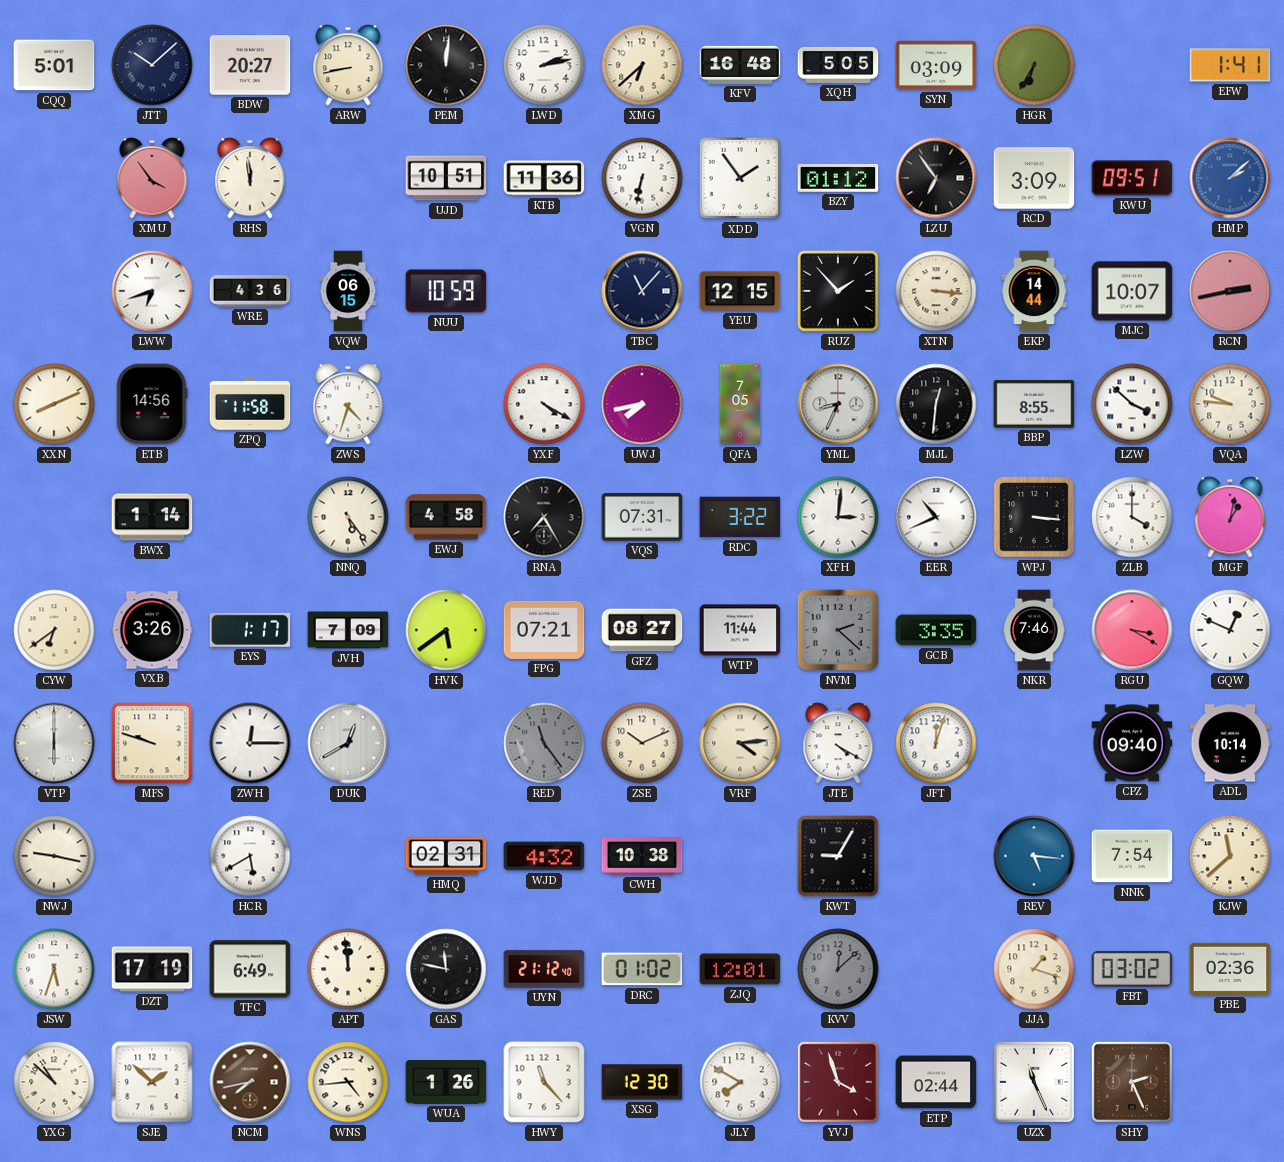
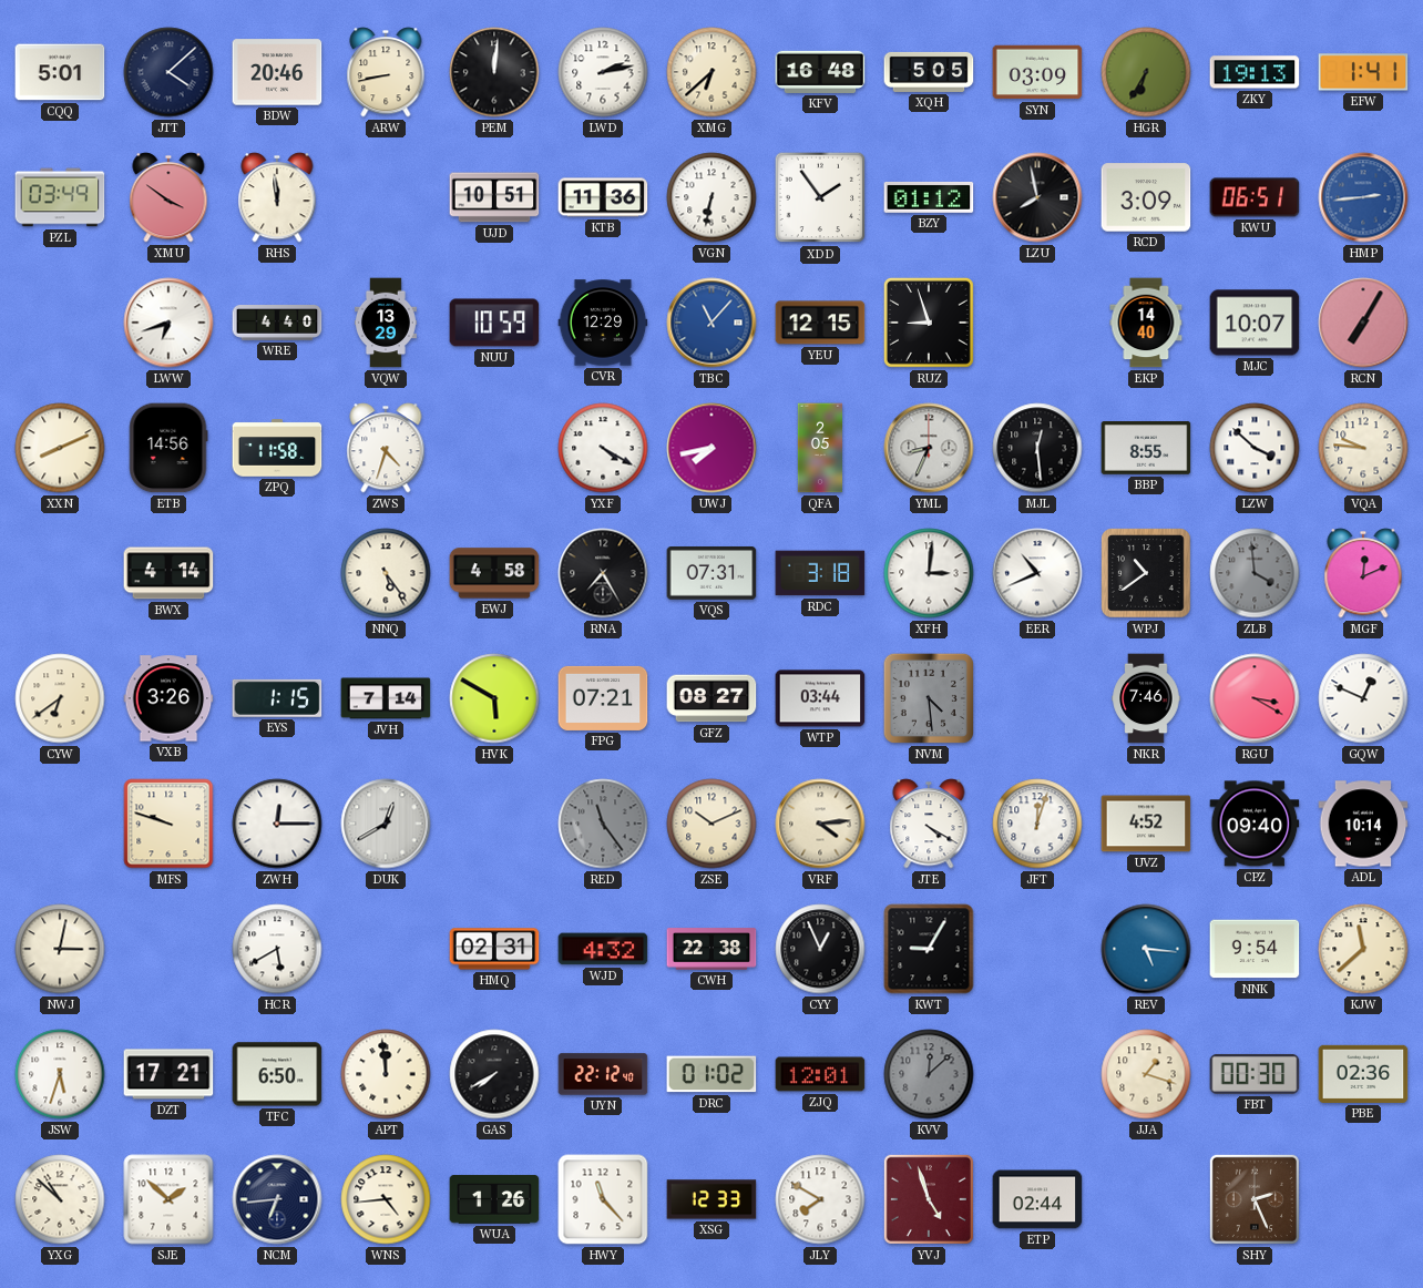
JTT: 10:08 -> 4:08 (168, 72)
BDW: 20:27 -> 20:46 (277, 72)
ZKY: none -> 19:13 (1255, 72)
PZL: none -> 03:49 (60, 197)
XMU: 3:54 -> 3:51 (168, 197)
LZU: 6:54 -> 7:58 (1037, 197)
KWU: 09:51 -> 06:51 (1255, 197)
HMP: 2:08 -> 2:44 (1363, 197)
WRE: 4:36 -> 4:40 (277, 323)
VQW: 06:15 -> 13:29 (386, 323)
CVR: none -> 12:29 (603, 323)
TBC dial: navy -> blue (711, 323)
RUZ: 1:53 -> 8:57 (929, 323)
XTN: 3:16 -> none (936, 291)
EKP: 14:44 -> 14:40 (1146, 323)
RCN: 2:43 -> 7:05 (1363, 323)
QFA: 7:05 -> 2:05 (820, 448)
MJL: 12:31 -> 12:29 (1037, 448)
BWX: 1:14 -> 4:14 (168, 573)
RDC: 3:22 -> 3:18 (820, 573)
WPJ: 3:16 -> 10:39 (1146, 573)
ZLB: 4:00 -> 3:59 (1255, 573)
ZLB dial: white -> grey (1255, 573)
MGF: 1:02 -> 12:11 (1363, 573)
EYS: 1:17 -> 1:15 (277, 698)
JVH: 7:09 -> 7:14 (386, 698)
HVK: 5:39 -> 5:50 (494, 698)
WTP: 11:44 -> 03:44 (820, 698)
NVM: 2:22 -> 4:29 (929, 698)
GCB: 3:35 -> none (936, 630)
VTP: 6:00 -> none (54, 743)
UVZ: none -> 4:52 (1146, 824)
NWJ: 9:17 -> 3:02 (60, 949)
CWH: 10:38 -> 22:38 (711, 949)
CYY: none -> 12:56 (820, 949)
NNK: 7:54 -> 9:54 (1255, 949)
DZT: 17:19 -> 17:21 (168, 1074)
TFC: 6:49 -> 6:50 (277, 1074)
GAS: 11:47 -> 7:40 (494, 1074)
UYN: 21:12 -> 22:12 (603, 1074)
FBT: 03:02 -> 00:30 (1255, 1074)
NCM: 7:43 -> 6:44 (277, 1199)
NCM dial: brown -> navy (277, 1199)
XSG: 12:30 -> 12:33 (711, 1199)
YVJ: 3:57 -> 4:57 (929, 1199)
UZX: 11:26 -> none (1034, 1082)
